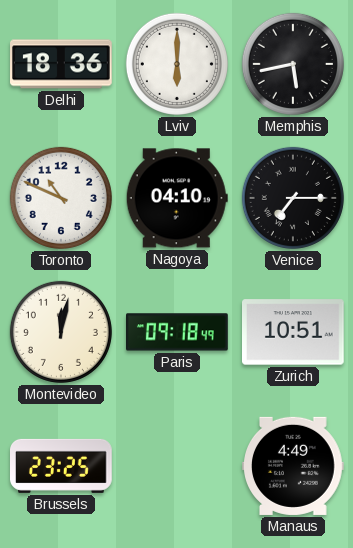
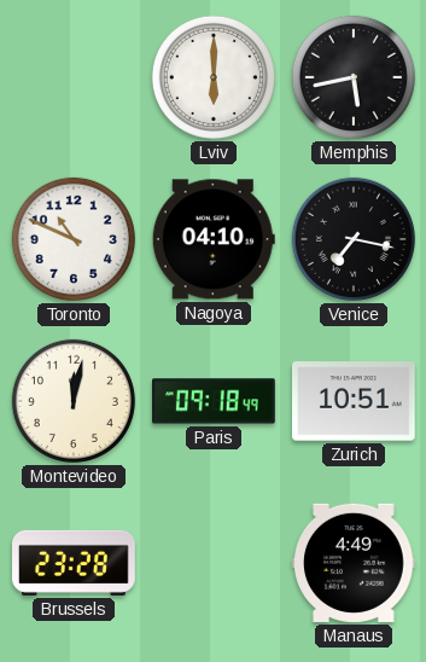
Delhi: 18:36 -> none (61, 64)
Venice: 7:15 -> 7:17 (354, 239)
Brussels: 23:25 -> 23:28 (74, 563)
